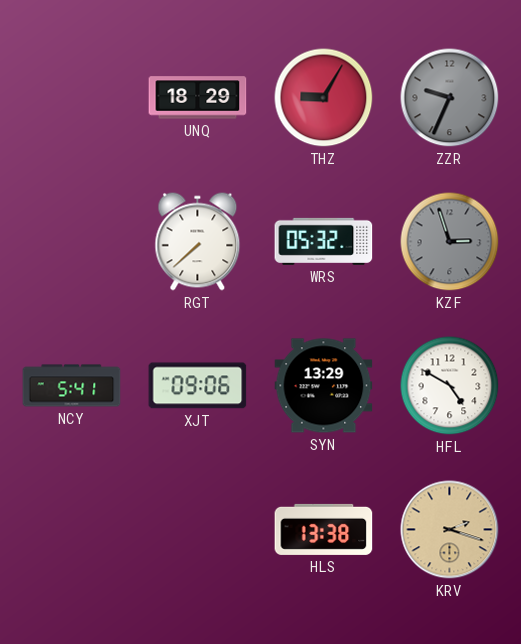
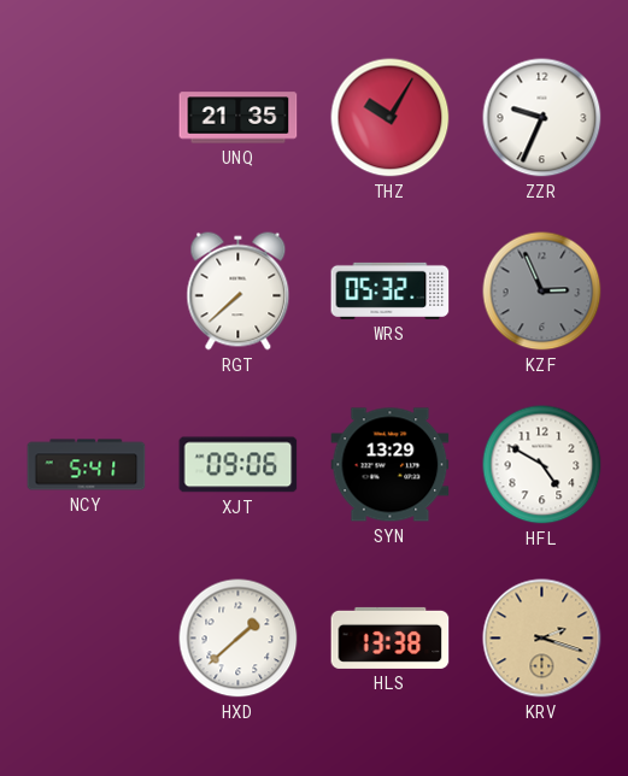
UNQ: 18:29 -> 21:35 (239, 118)
THZ: 9:05 -> 10:05 (391, 118)
ZZR dial: grey -> white (542, 118)
KZF: 2:57 -> 2:56 (542, 292)
HXD: none -> 1:38 (239, 639)
